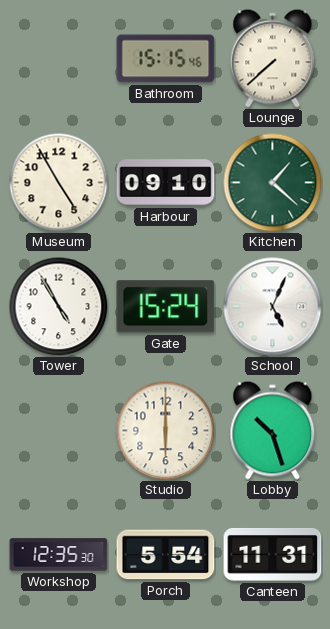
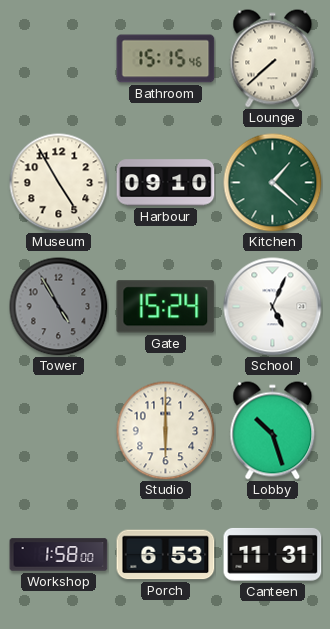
Tower dial: white -> grey (59, 307)
Workshop: 12:35 -> 1:58 (59, 555)
Porch: 5:54 -> 6:53 (166, 555)
